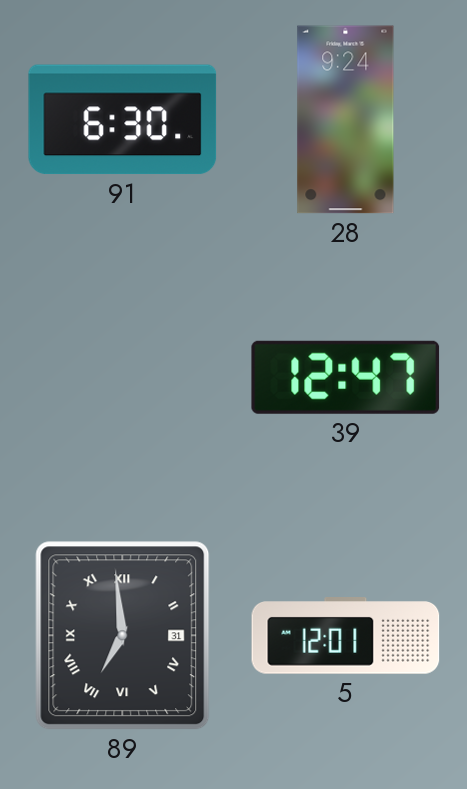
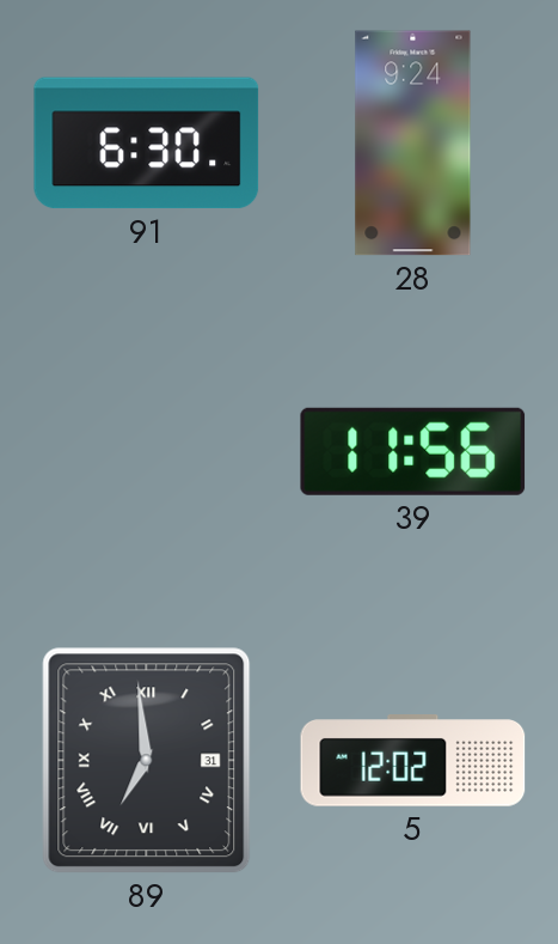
39: 12:47 -> 11:56 (413, 451)
5: 12:01 -> 12:02 (413, 761)
